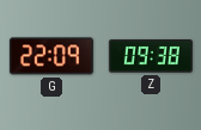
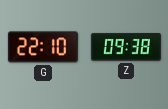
G: 22:09 -> 22:10 (43, 47)
